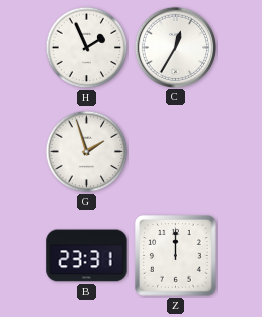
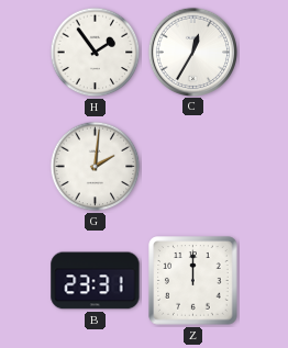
H: 1:56 -> 1:54 (96, 53)
G: 1:57 -> 2:01 (96, 167)
